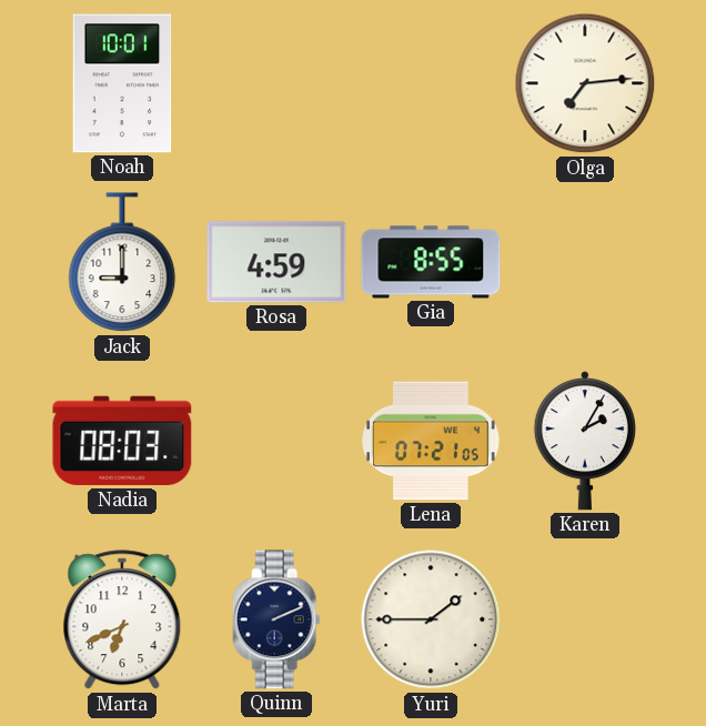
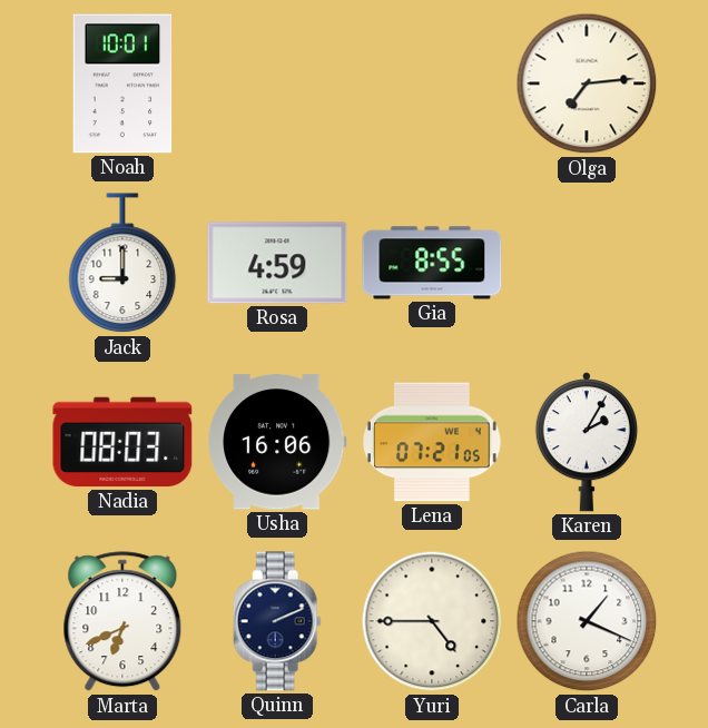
Usha: none -> 16:06 (278, 442)
Yuri: 1:45 -> 4:45 (432, 621)
Carla: none -> 1:19 (587, 621)
